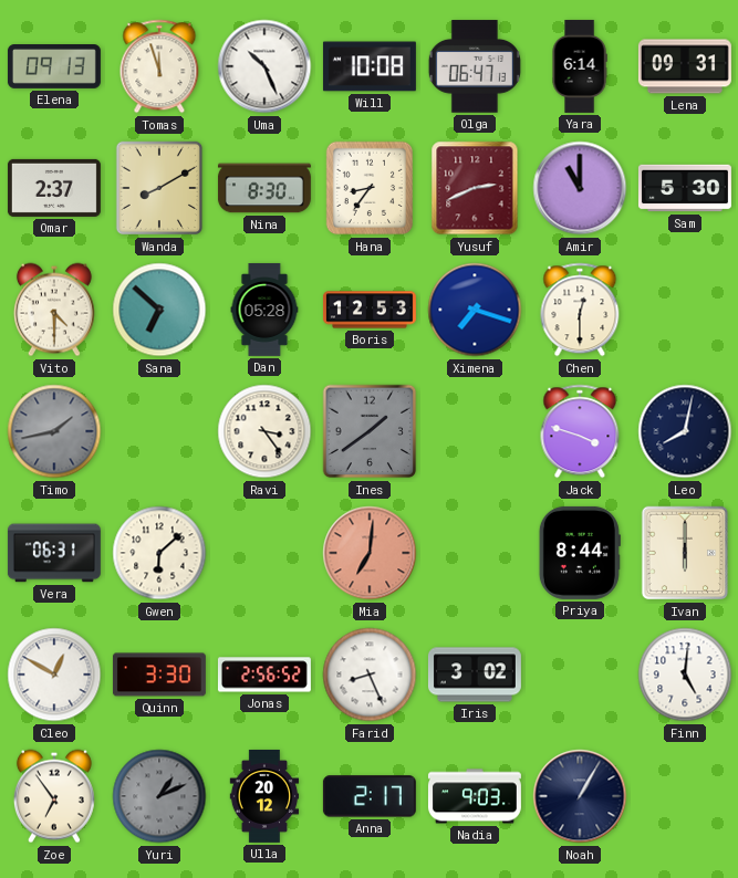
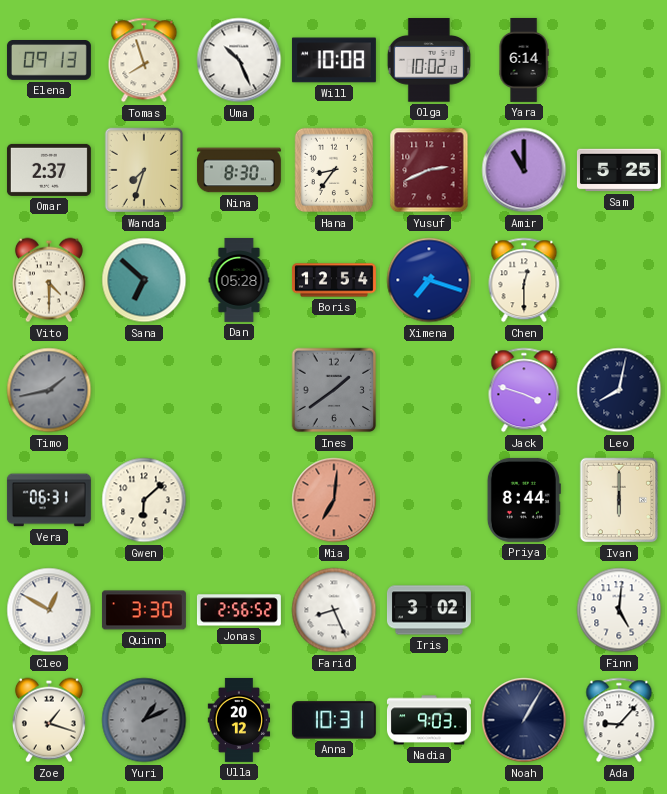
Tomas: 11:57 -> 7:57 (144, 60)
Olga: 06:47 -> 10:02 (429, 60)
Lena: 09:31 -> none (685, 66)
Wanda: 8:10 -> 7:33 (144, 170)
Sam: 5:30 -> 5:25 (619, 170)
Boris: 12:53 -> 12:54 (334, 280)
Ravi: 3:24 -> none (264, 431)
Zoe: 6:54 -> 1:18 (49, 720)
Anna: 2:17 -> 10:31 (334, 720)
Ada: none -> 9:07 (619, 720)
